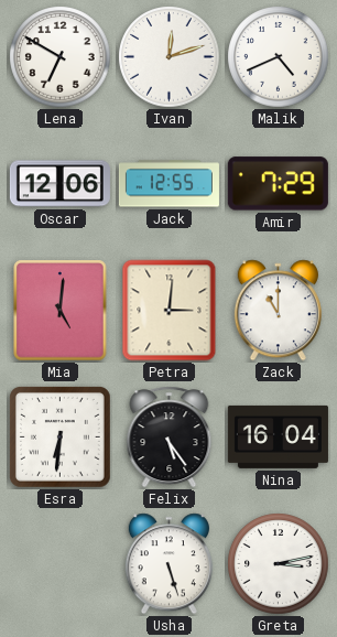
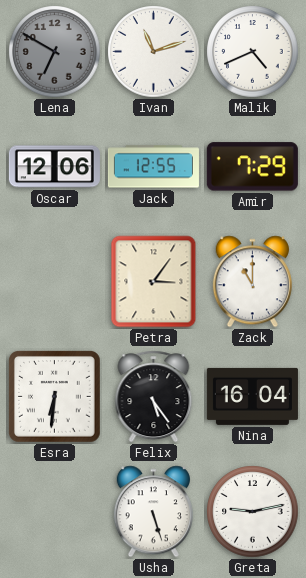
Lena dial: white -> grey (55, 52)
Ivan: 12:12 -> 11:12 (154, 52)
Mia: 5:01 -> none (61, 311)
Petra: 3:01 -> 3:06 (154, 282)
Greta: 3:13 -> 9:13 (253, 512)
